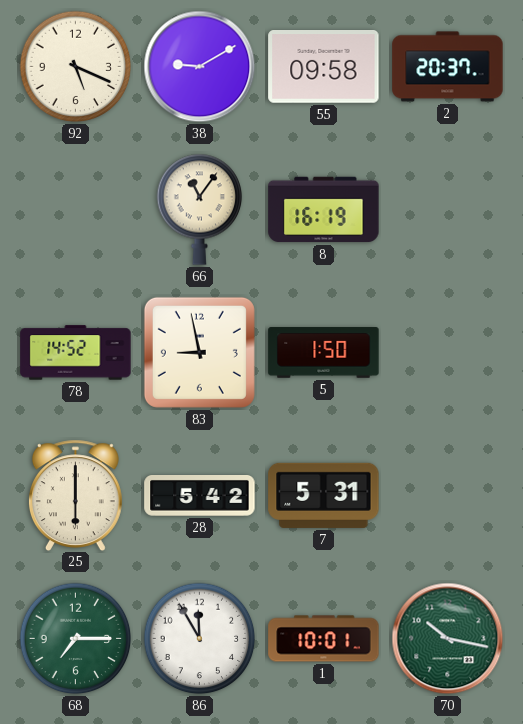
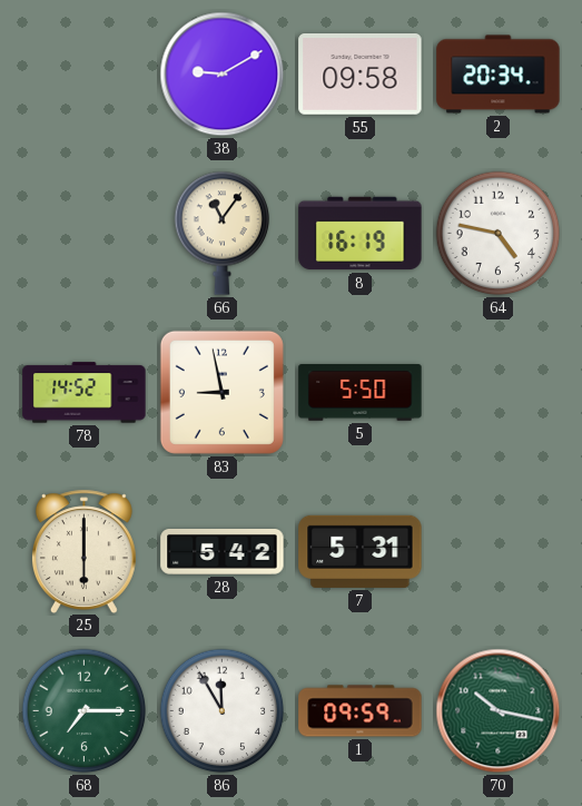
92: 5:19 -> none (76, 67)
2: 20:37 -> 20:34 (499, 75)
64: none -> 4:47 (499, 234)
5: 1:50 -> 5:50 (361, 393)
1: 10:01 -> 09:59 (361, 711)
